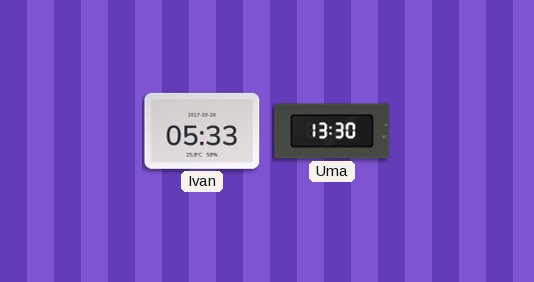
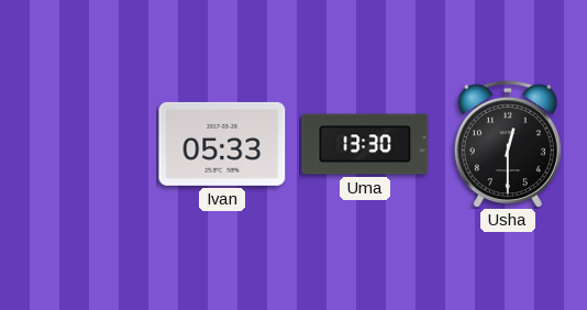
Usha: none -> 12:30 (508, 144)
